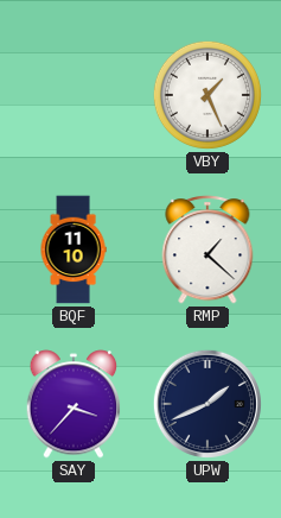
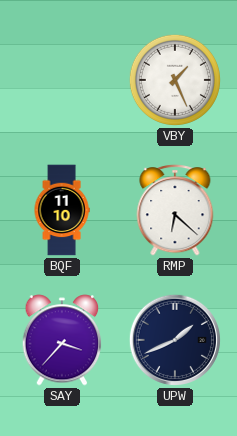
RMP: 1:22 -> 6:22 (175, 210)
